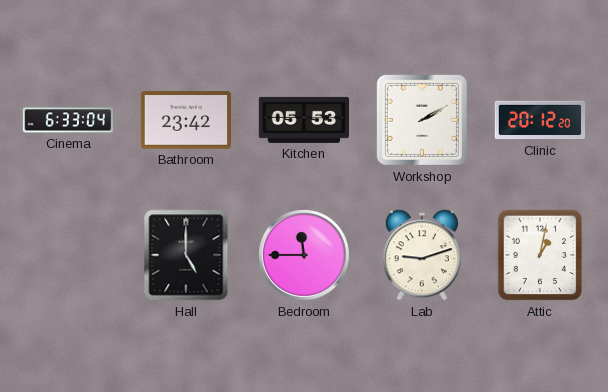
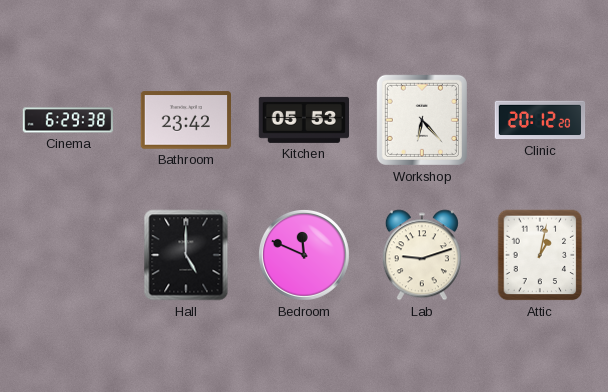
Cinema: 6:33 -> 6:29 (67, 120)
Workshop: 2:10 -> 6:23 (422, 120)
Bedroom: 11:45 -> 11:49 (304, 255)
